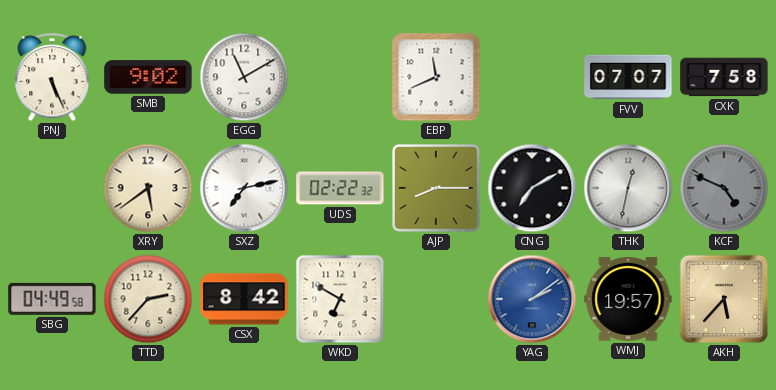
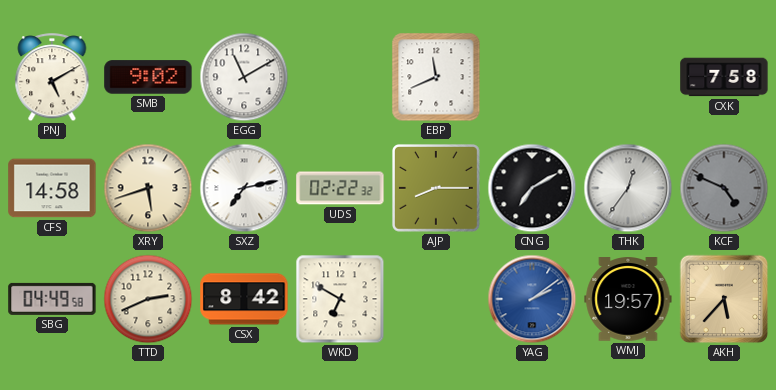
PNJ: 5:26 -> 5:10 (52, 78)
FVV: 07:07 -> none (628, 77)
CFS: none -> 14:58 (52, 188)
XRY: 5:39 -> 5:42 (148, 188)
THK: 12:32 -> 12:36 (628, 188)
TTD: 2:37 -> 2:41 (148, 299)
